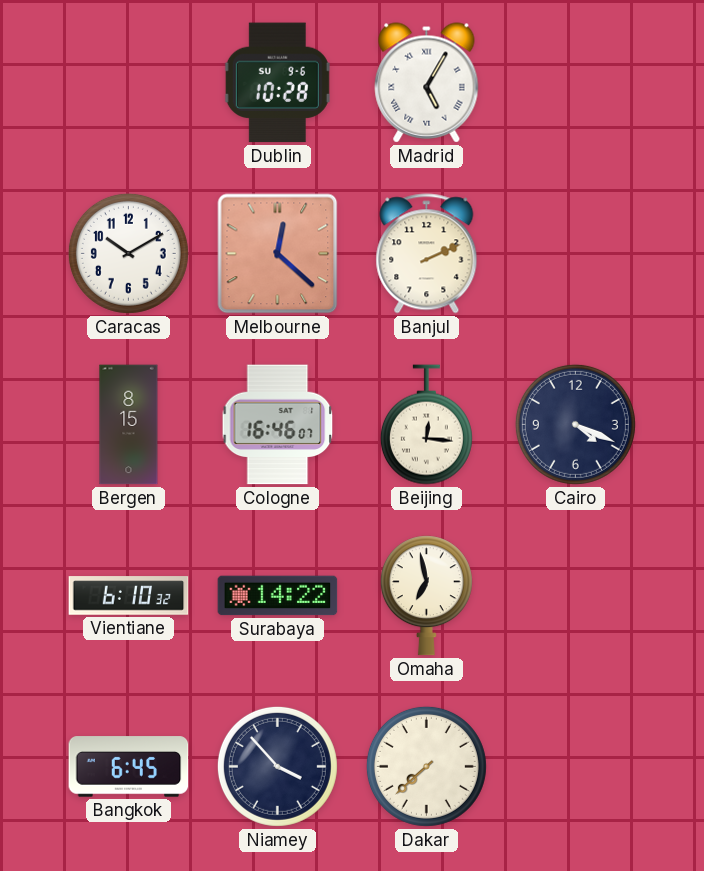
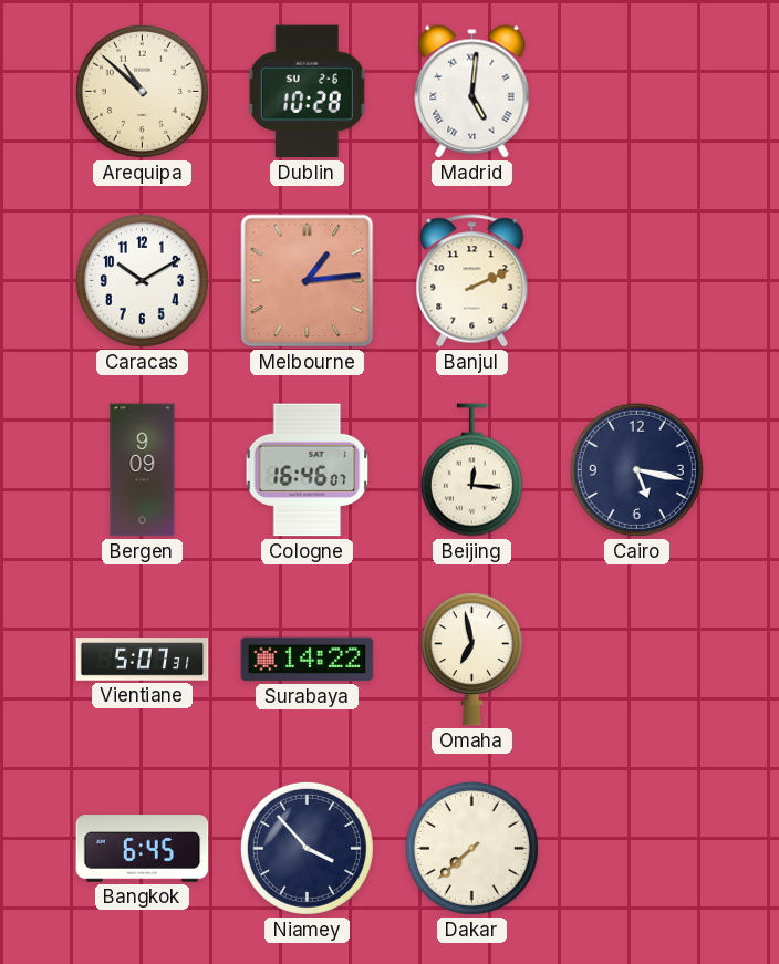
Arequipa: none -> 10:52 (142, 91)
Dublin date: SU 9-6 -> SU 2-6 (307, 92)
Madrid: 5:05 -> 5:01 (472, 92)
Melbourne: 12:22 -> 1:14 (308, 281)
Bergen: 8:15 -> 9:09 (143, 470)
Cairo: 4:19 -> 5:17 (636, 469)
Vientiane: 6:10 -> 5:07 (143, 660)
